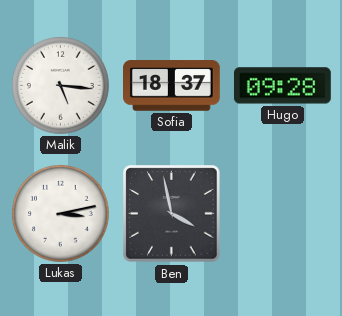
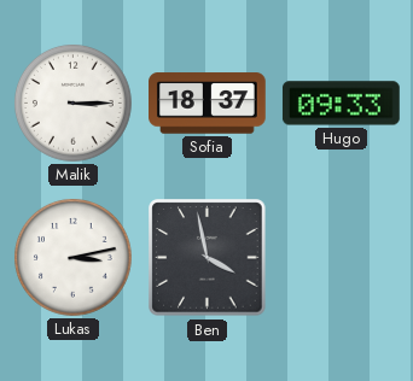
Malik: 5:16 -> 3:15 (72, 102)
Hugo: 09:28 -> 09:33 (341, 104)
